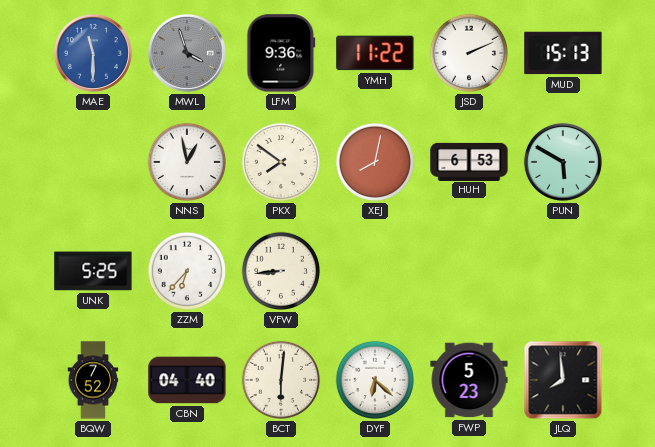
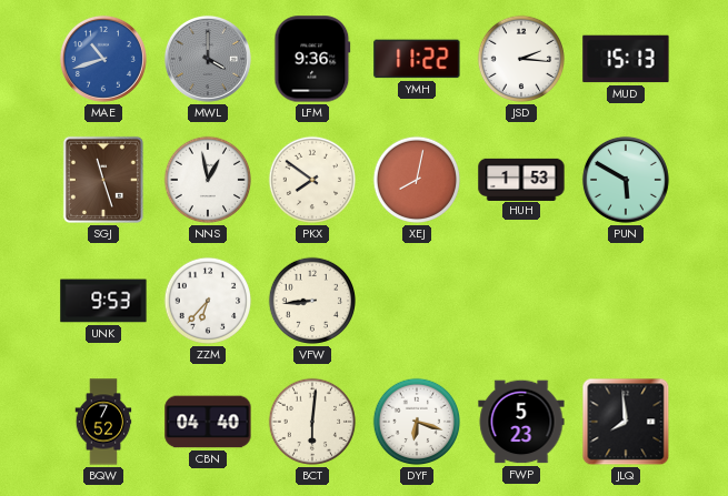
MAE: 11:30 -> 10:42 (103, 59)
MWL: 3:57 -> 4:00 (208, 59)
JSD: 2:11 -> 2:16 (520, 59)
SGJ: none -> 11:27 (103, 180)
HUH: 6:53 -> 1:53 (521, 179)
UNK: 5:25 -> 9:53 (103, 301)
DYF: 6:22 -> 6:18 (416, 422)
